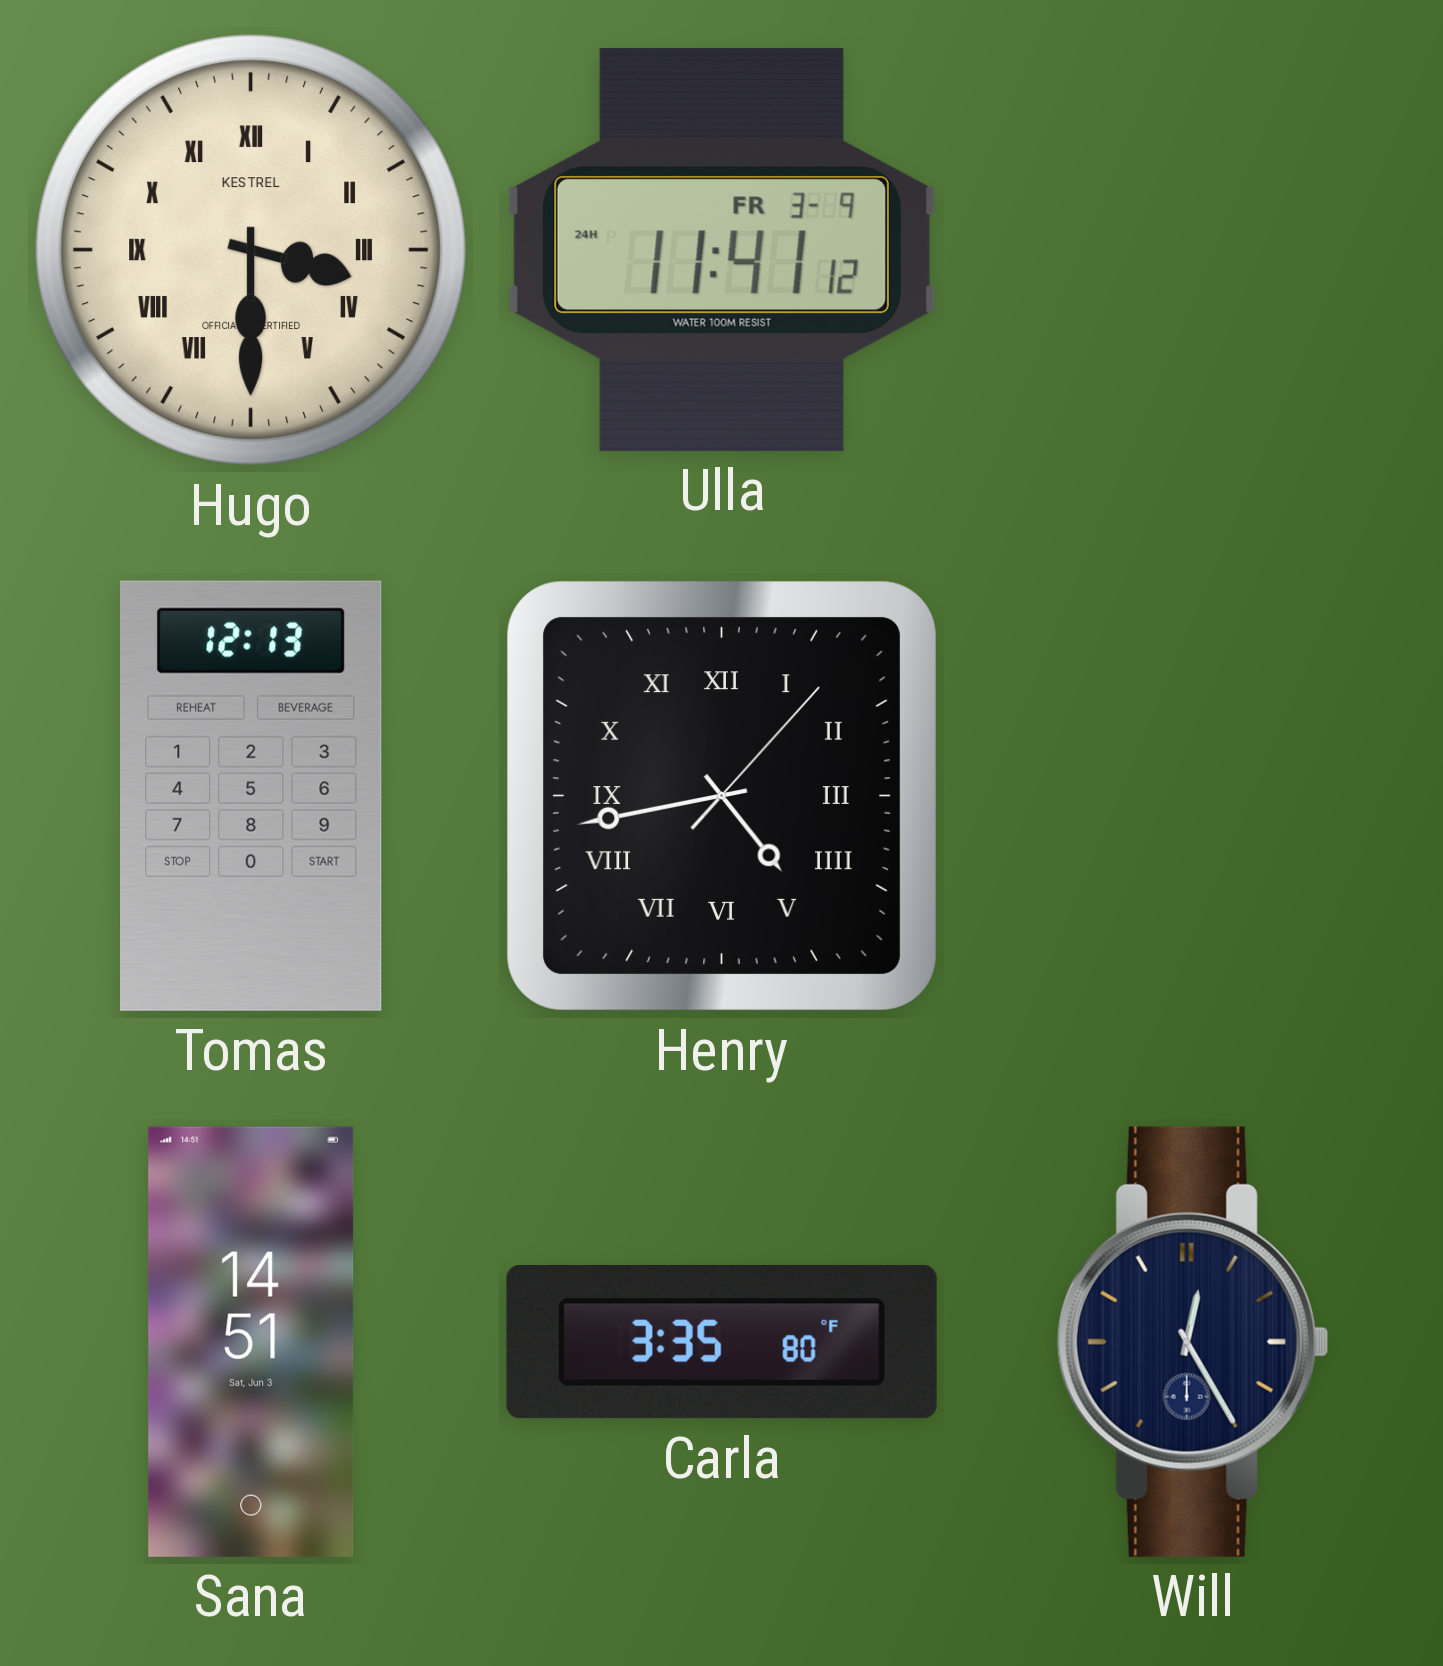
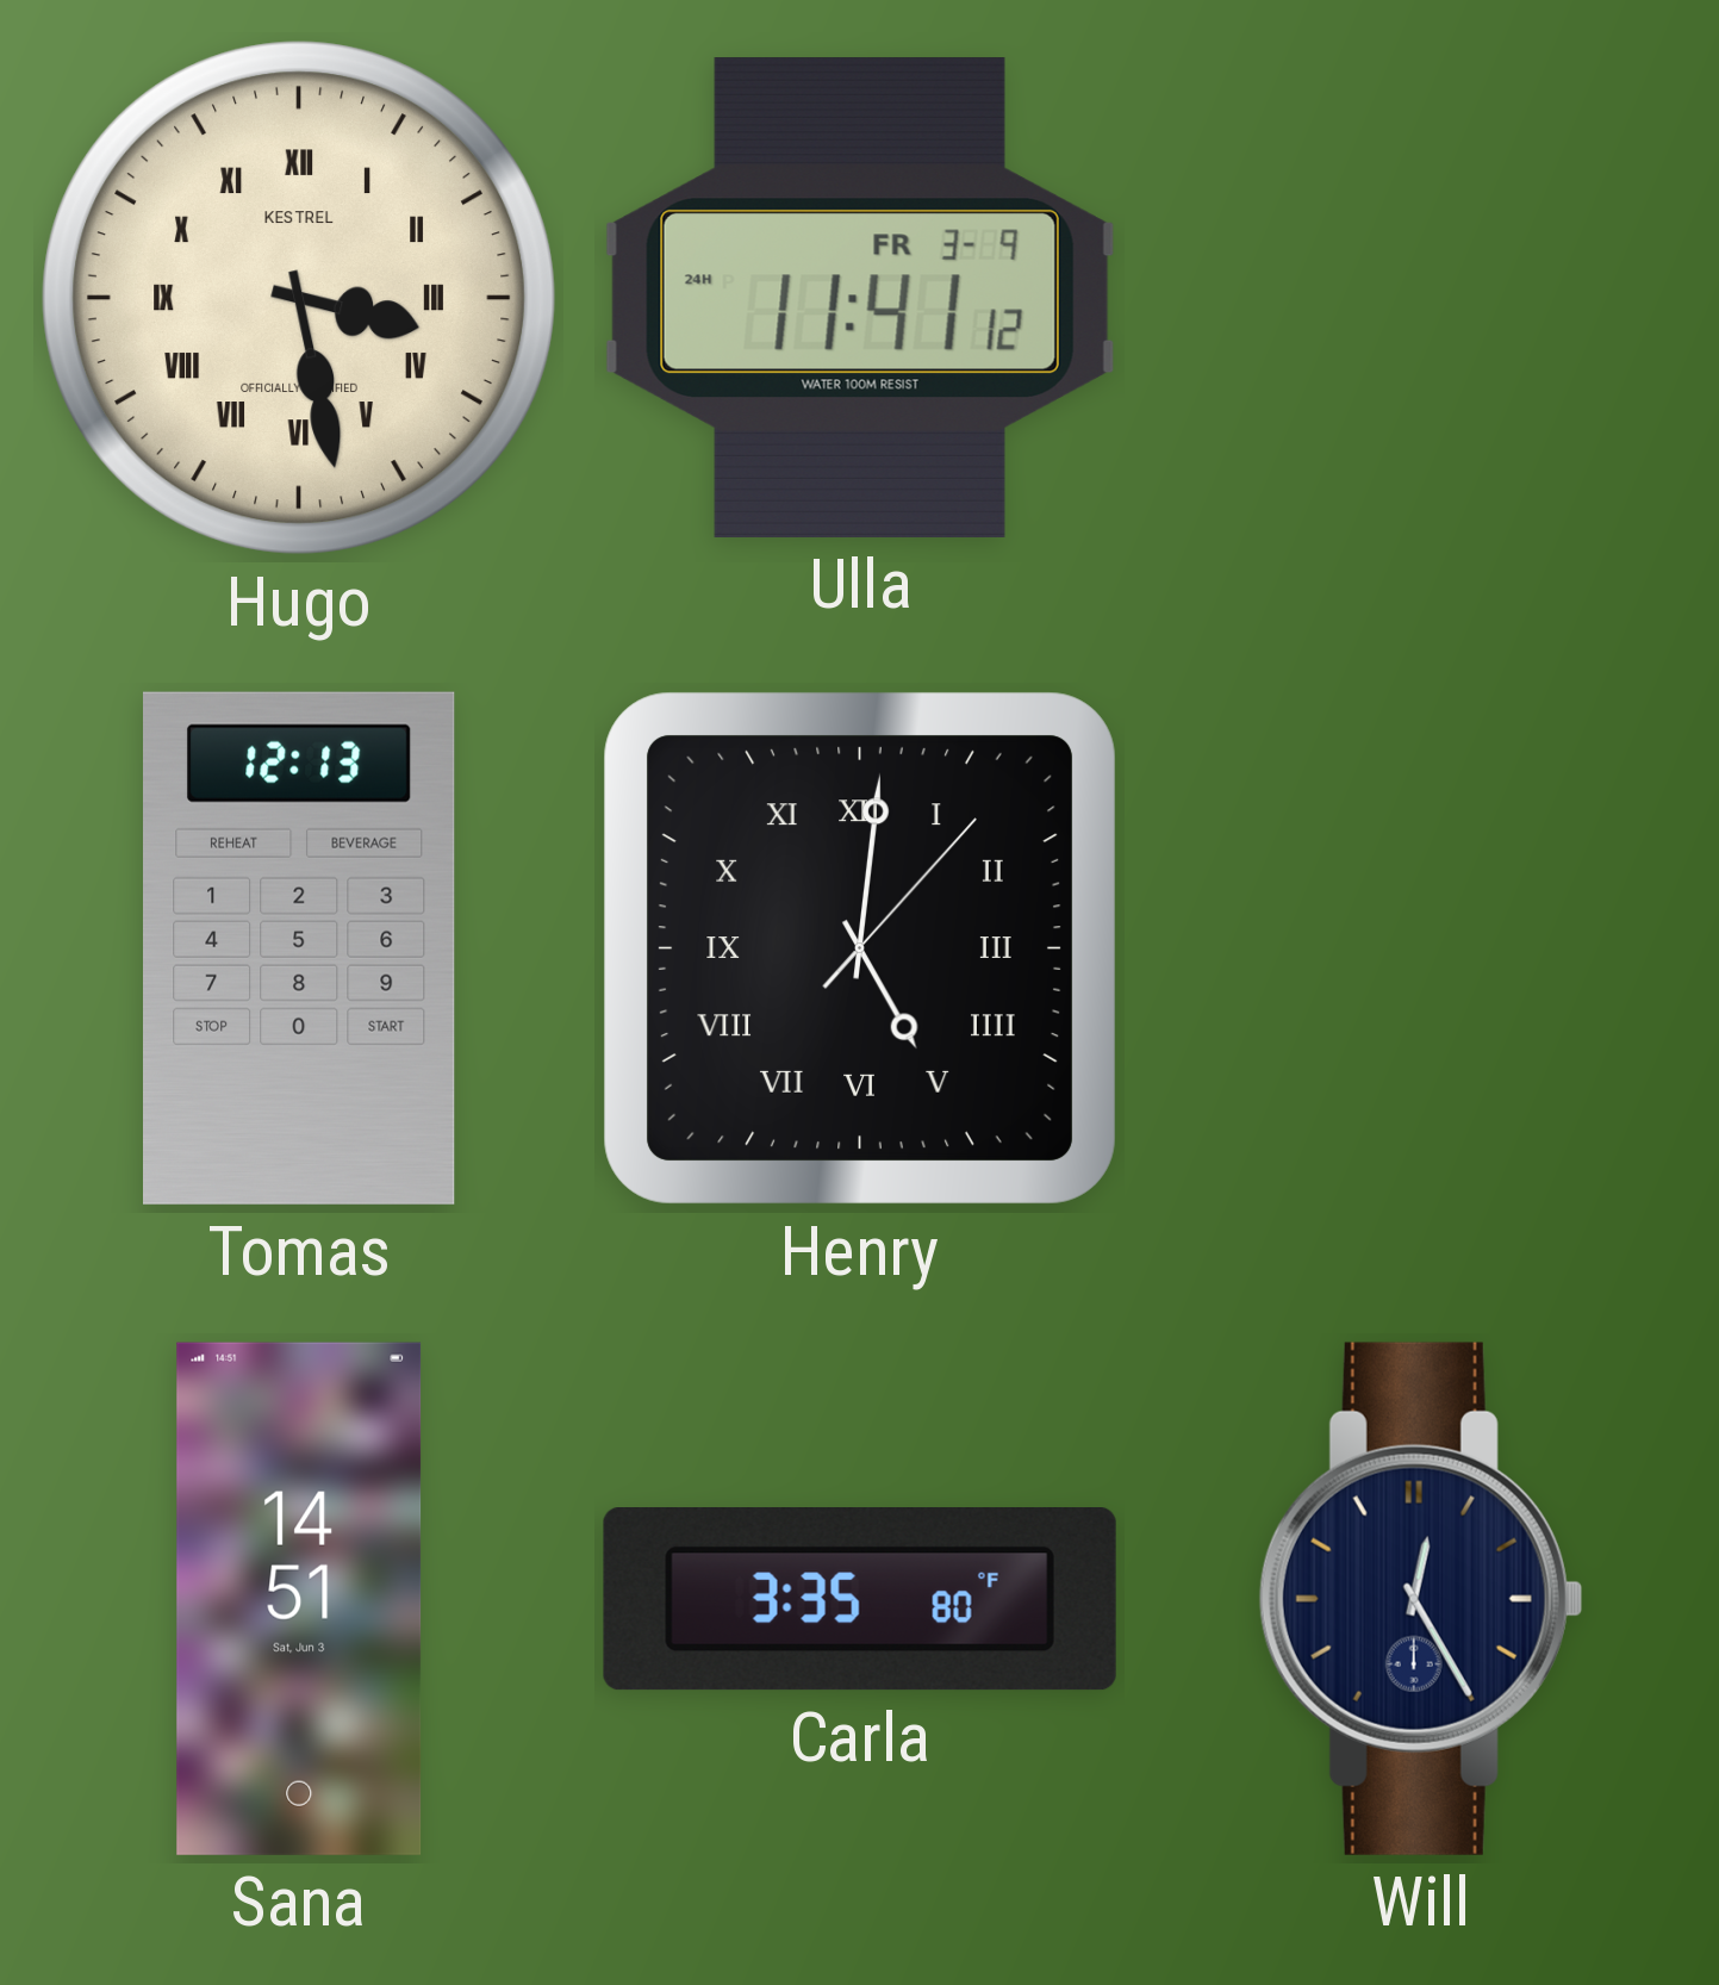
Hugo: 3:30 -> 3:28 (299, 298)
Henry: 4:43 -> 5:01 (860, 948)
